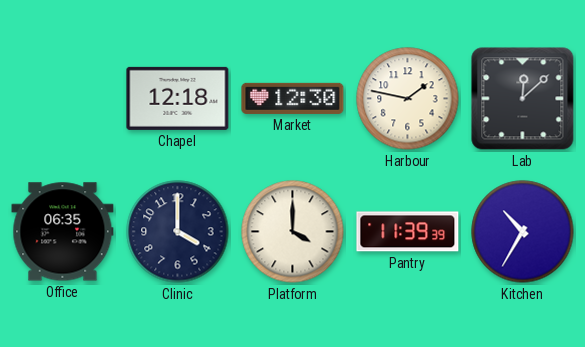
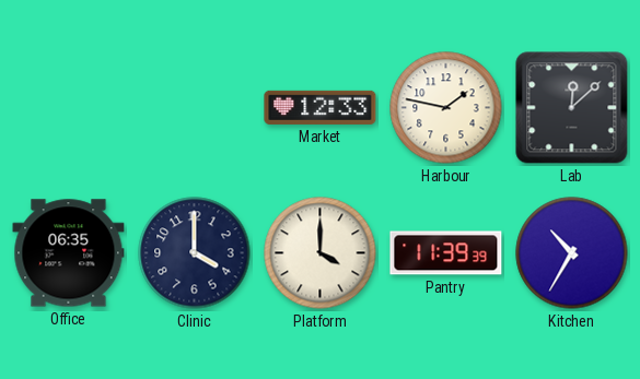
Chapel: 12:18 -> none (178, 98)
Market: 12:30 -> 12:33 (321, 107)
